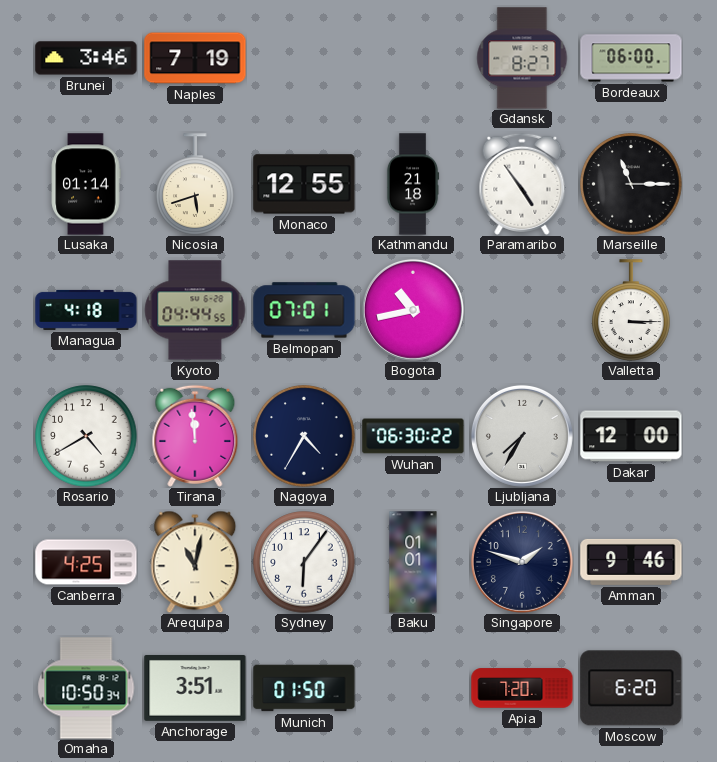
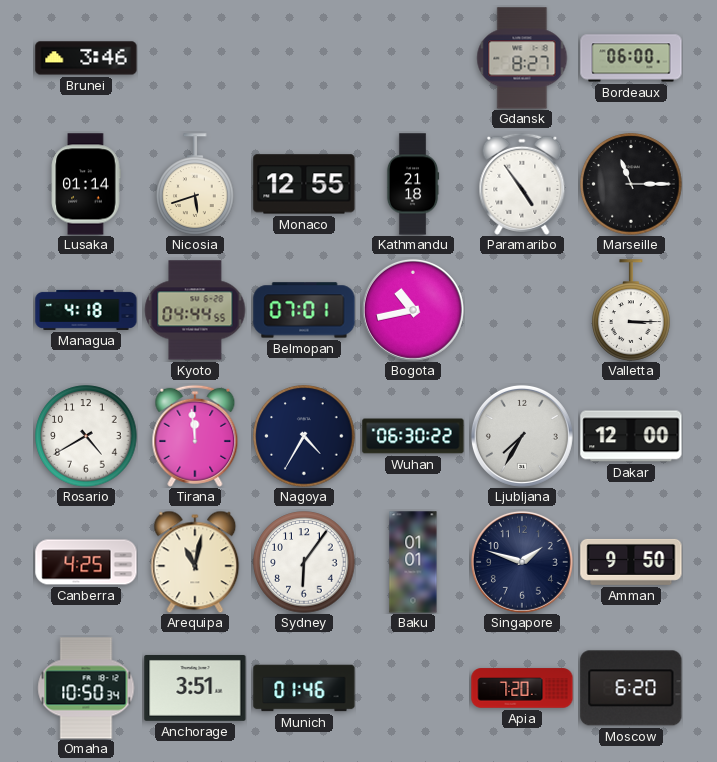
Naples: 7:19 -> none (195, 58)
Amman: 9:46 -> 9:50 (631, 562)
Munich: 01:50 -> 01:46 (304, 688)
